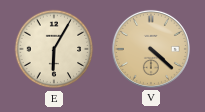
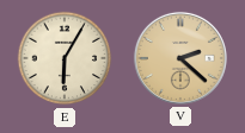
V: 4:22 -> 2:22 (180, 58)
